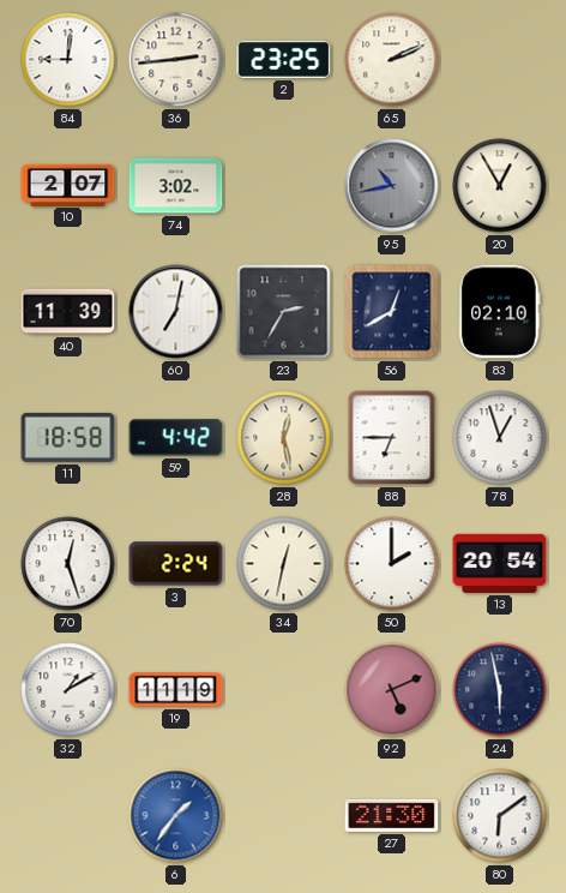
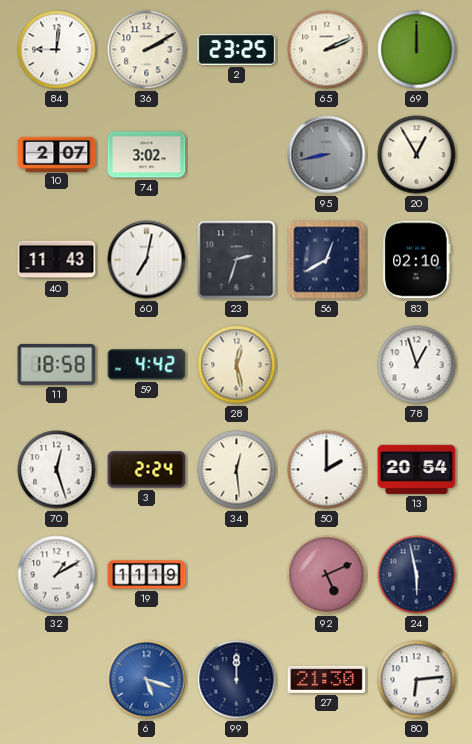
36: 2:44 -> 2:10 (147, 50)
69: none -> 12:00 (417, 50)
95: 10:43 -> 8:43 (327, 155)
40: 11:39 -> 11:43 (57, 260)
23: 2:35 -> 2:33 (237, 260)
88: 6:45 -> none (392, 438)
34: 12:32 -> 12:29 (237, 470)
6: 1:36 -> 5:18 (147, 680)
99: none -> 12:00 (237, 680)
80: 6:09 -> 6:14 (417, 680)
